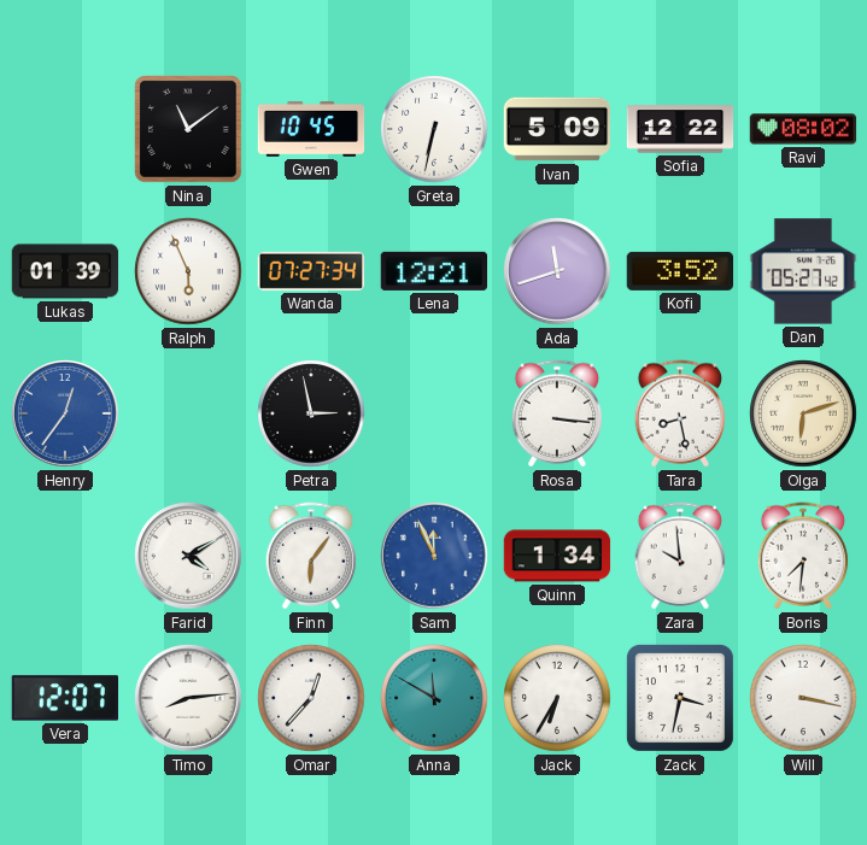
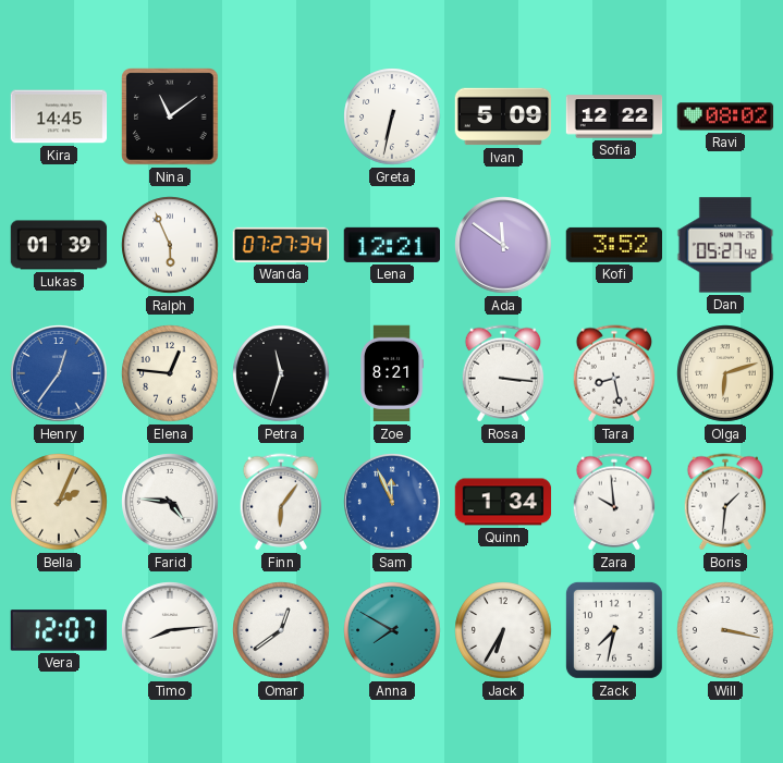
Kira: none -> 14:45 (59, 116)
Gwen: 10:45 -> none (311, 129)
Ada: 11:42 -> 11:51 (503, 245)
Elena: none -> 12:46 (170, 373)
Petra: 2:58 -> 11:33 (281, 373)
Zoe: none -> 8:21 (393, 373)
Bella: none -> 2:04 (59, 502)
Farid: 4:10 -> 4:46 (170, 502)
Boris: 7:31 -> 1:31 (725, 502)
Omar: 12:37 -> 12:39 (281, 630)
Anna: 11:50 -> 7:50 (392, 630)
Zack: 3:32 -> 7:32 (614, 630)
